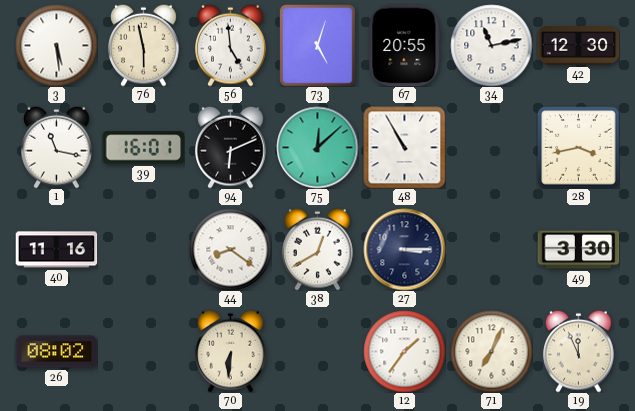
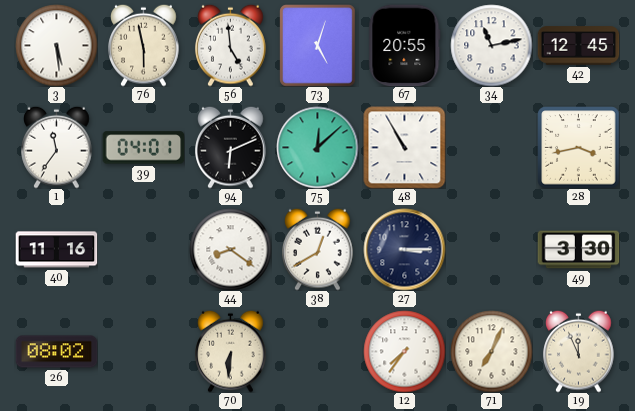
42: 12:30 -> 12:45 (578, 46)
1: 11:17 -> 11:36 (57, 147)
39: 16:01 -> 04:01 (143, 148)
12: 1:36 -> 7:36 (404, 351)
